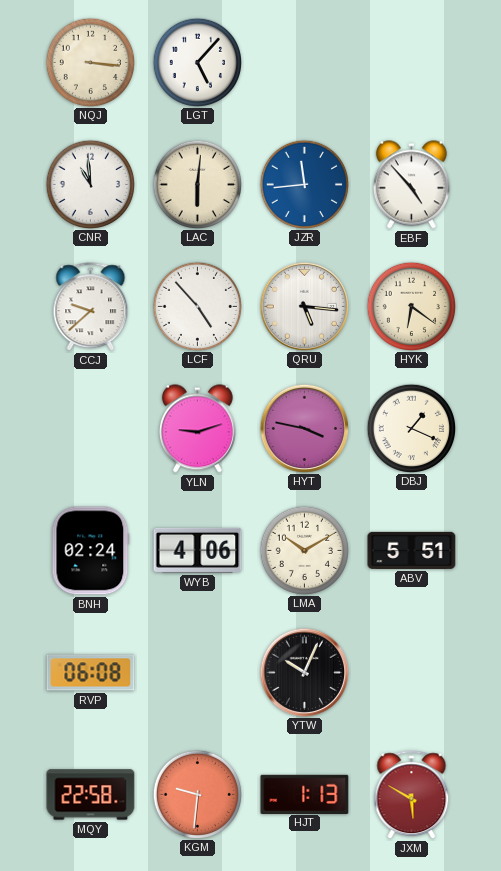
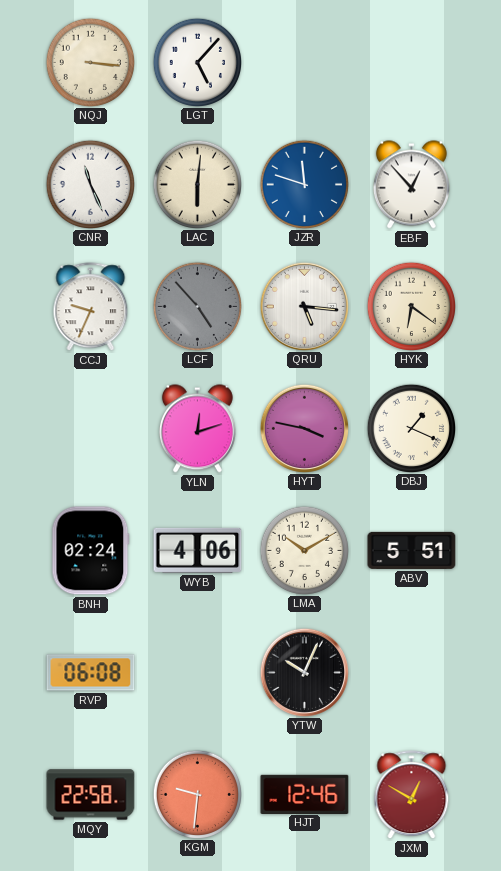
CNR: 10:59 -> 11:26 (90, 184)
JZR: 11:44 -> 11:48 (304, 184)
EBF: 4:53 -> 12:53 (411, 185)
CCJ: 9:38 -> 9:34 (91, 307)
LCF dial: white -> grey (197, 306)
YLN: 9:12 -> 12:12 (197, 429)
HJT: 1:13 -> 12:46 (305, 794)
JXM: 5:50 -> 12:50 (412, 795)
